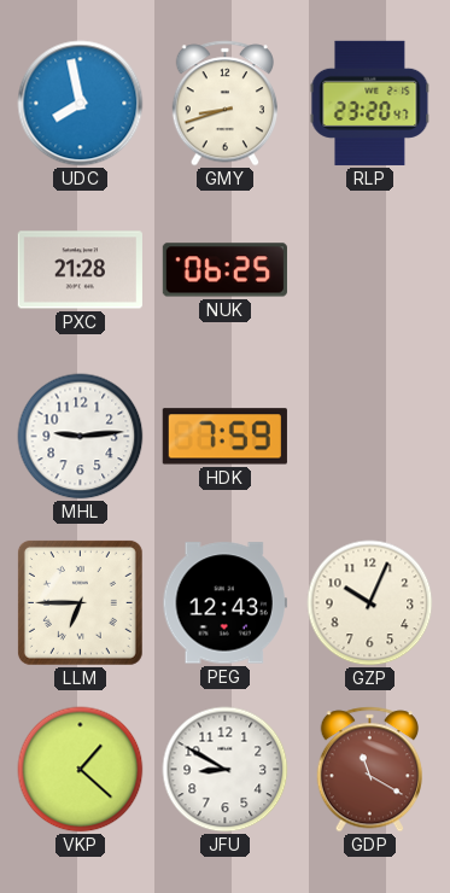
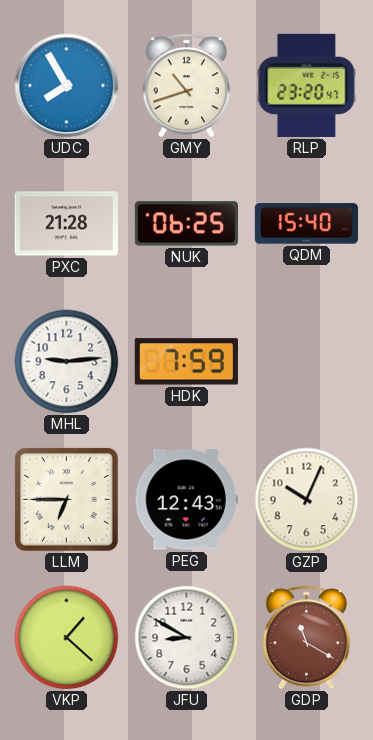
UDC: 7:58 -> 7:55 (67, 86)
GMY: 8:42 -> 10:42 (186, 86)
QDM: none -> 15:40 (306, 224)
